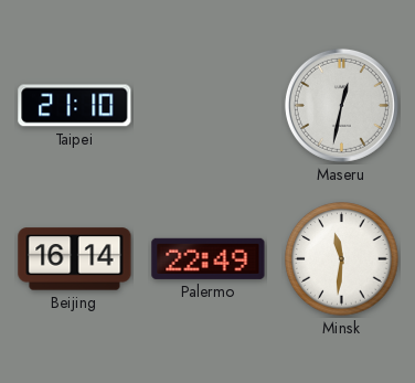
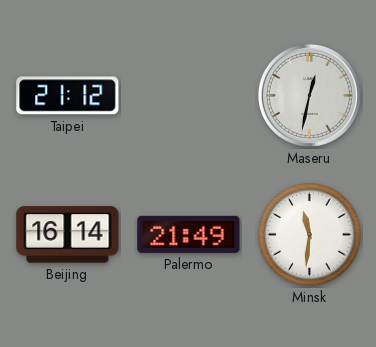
Taipei: 21:10 -> 21:12 (68, 96)
Palermo: 22:49 -> 21:49 (189, 234)
